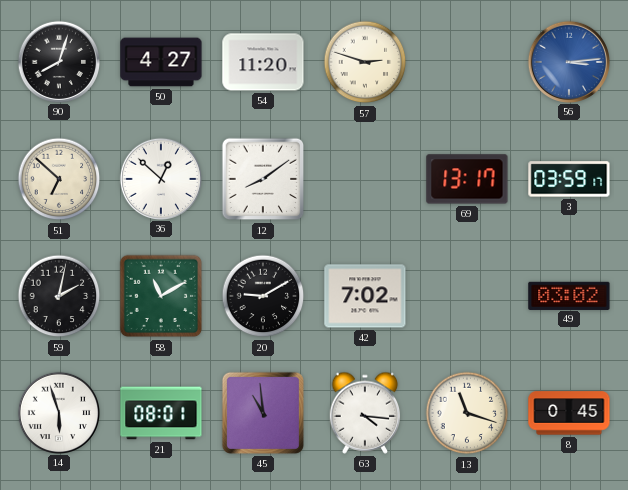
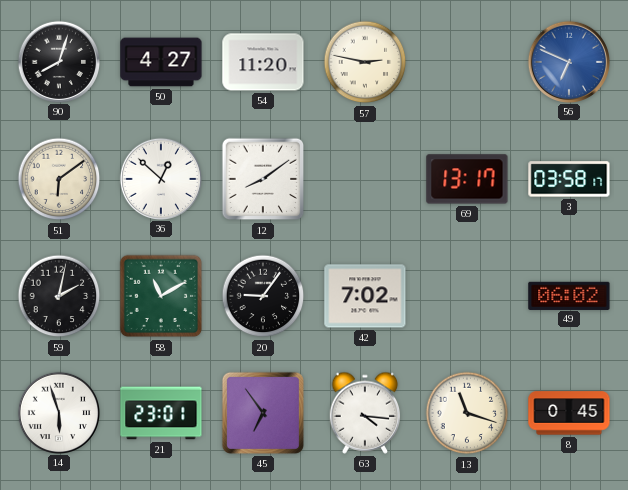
57: 2:48 -> 2:47 (365, 62)
56: 3:14 -> 6:49 (568, 61)
51: 6:52 -> 6:09 (59, 179)
3: 03:59 -> 03:58 (569, 179)
20: 9:10 -> 9:06 (263, 296)
49: 03:02 -> 06:02 (569, 295)
21: 08:01 -> 23:01 (161, 413)
45: 10:59 -> 6:54 (263, 413)
